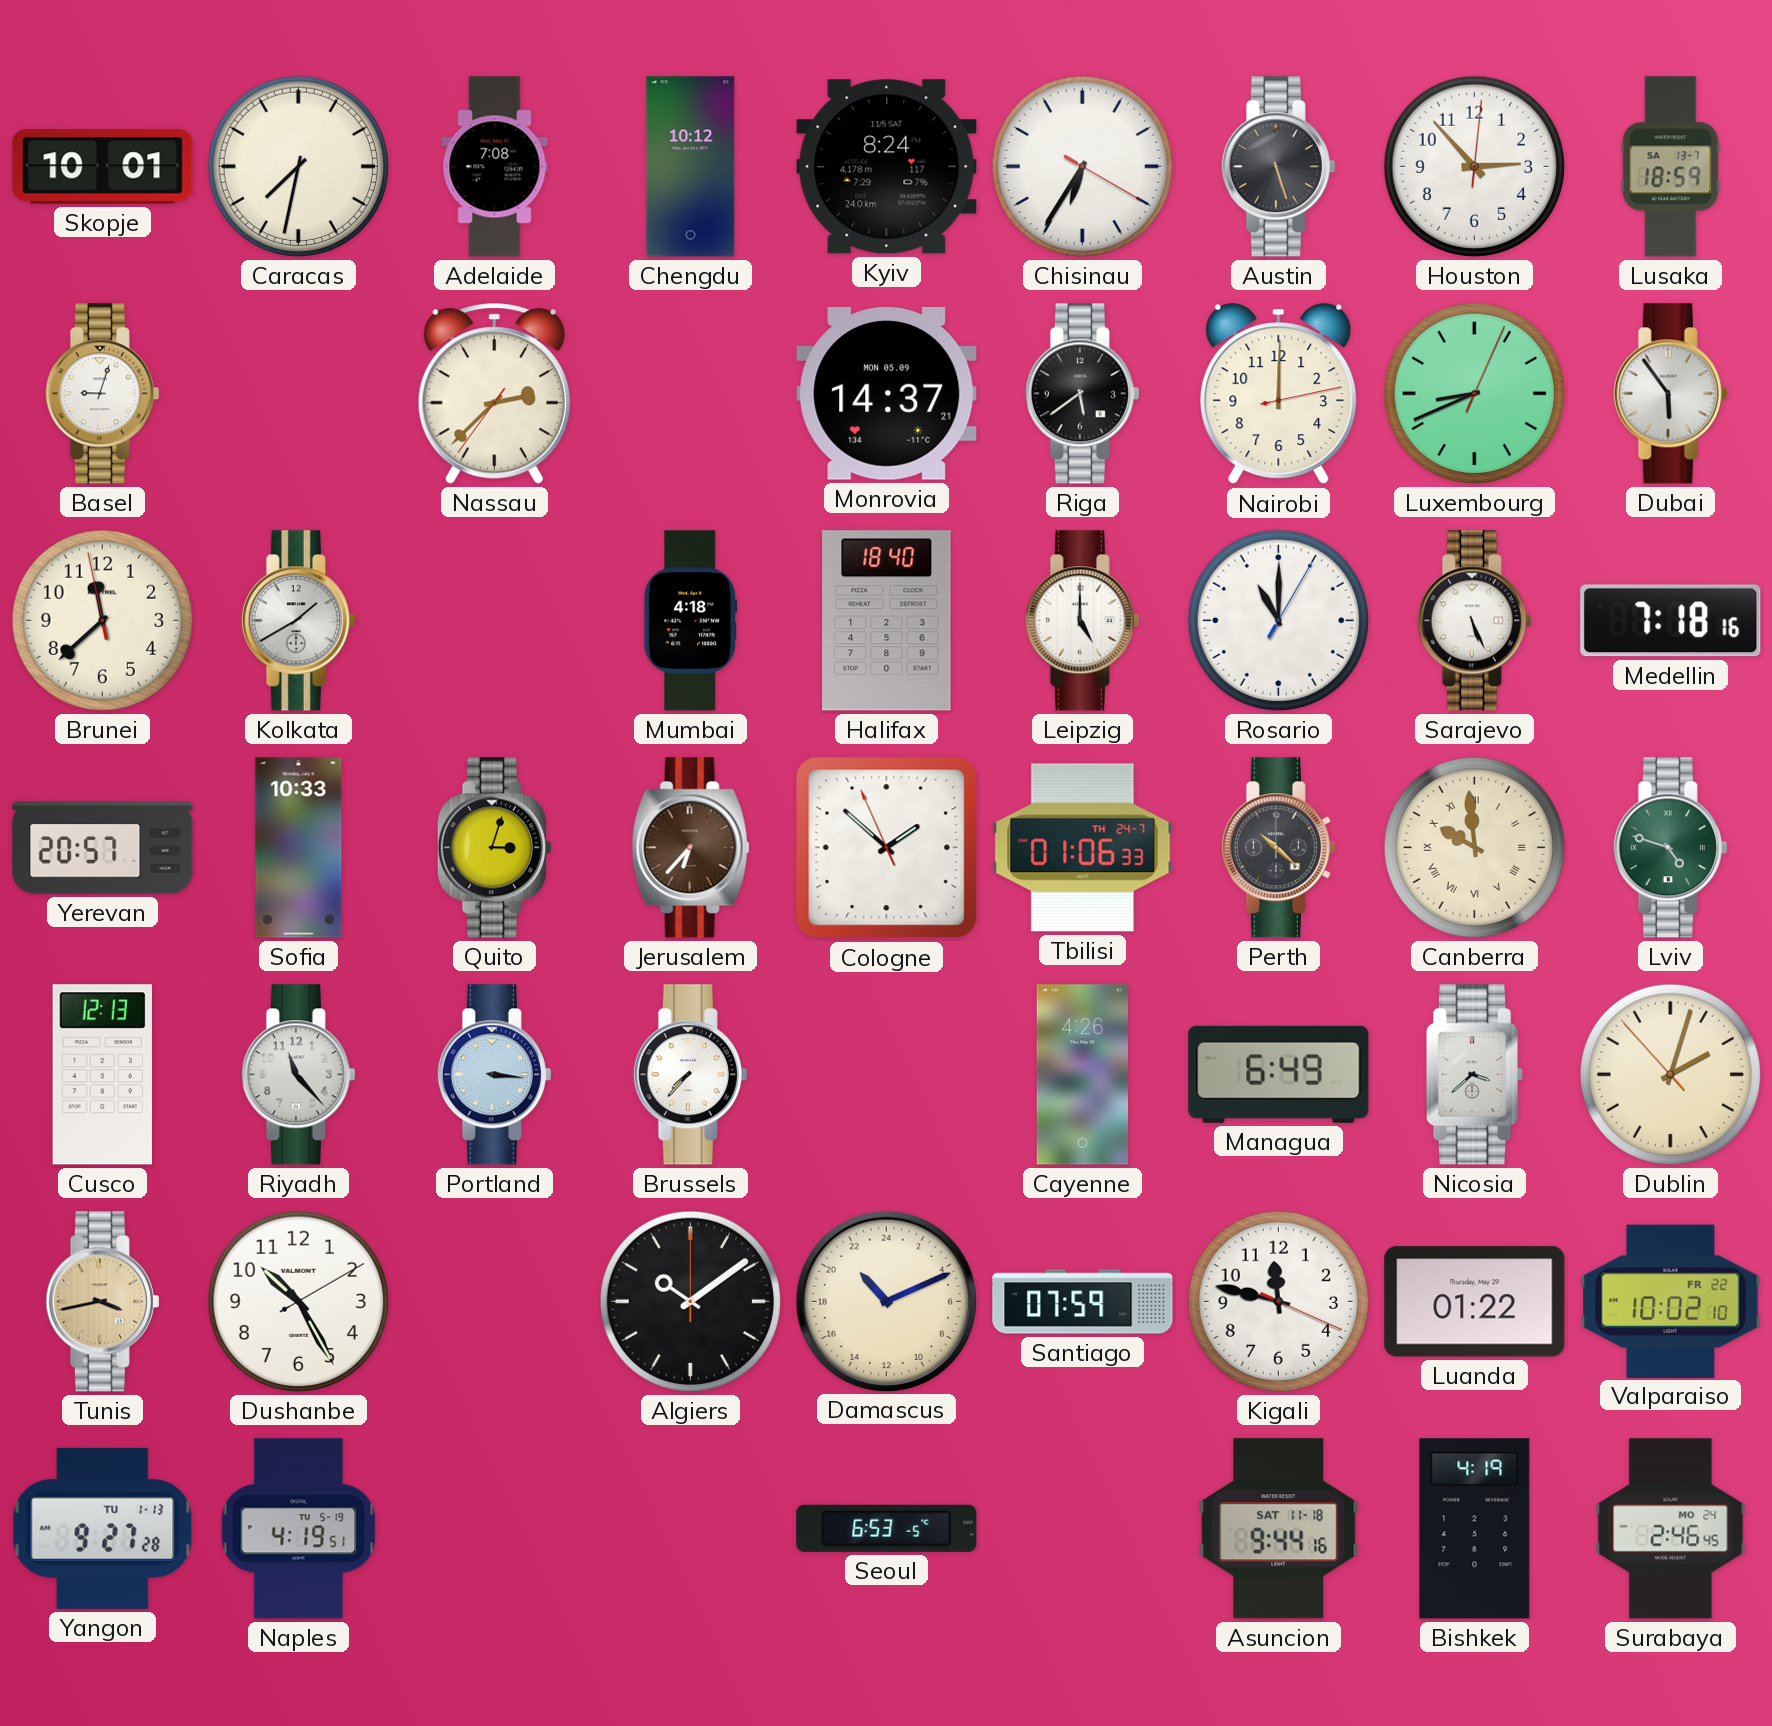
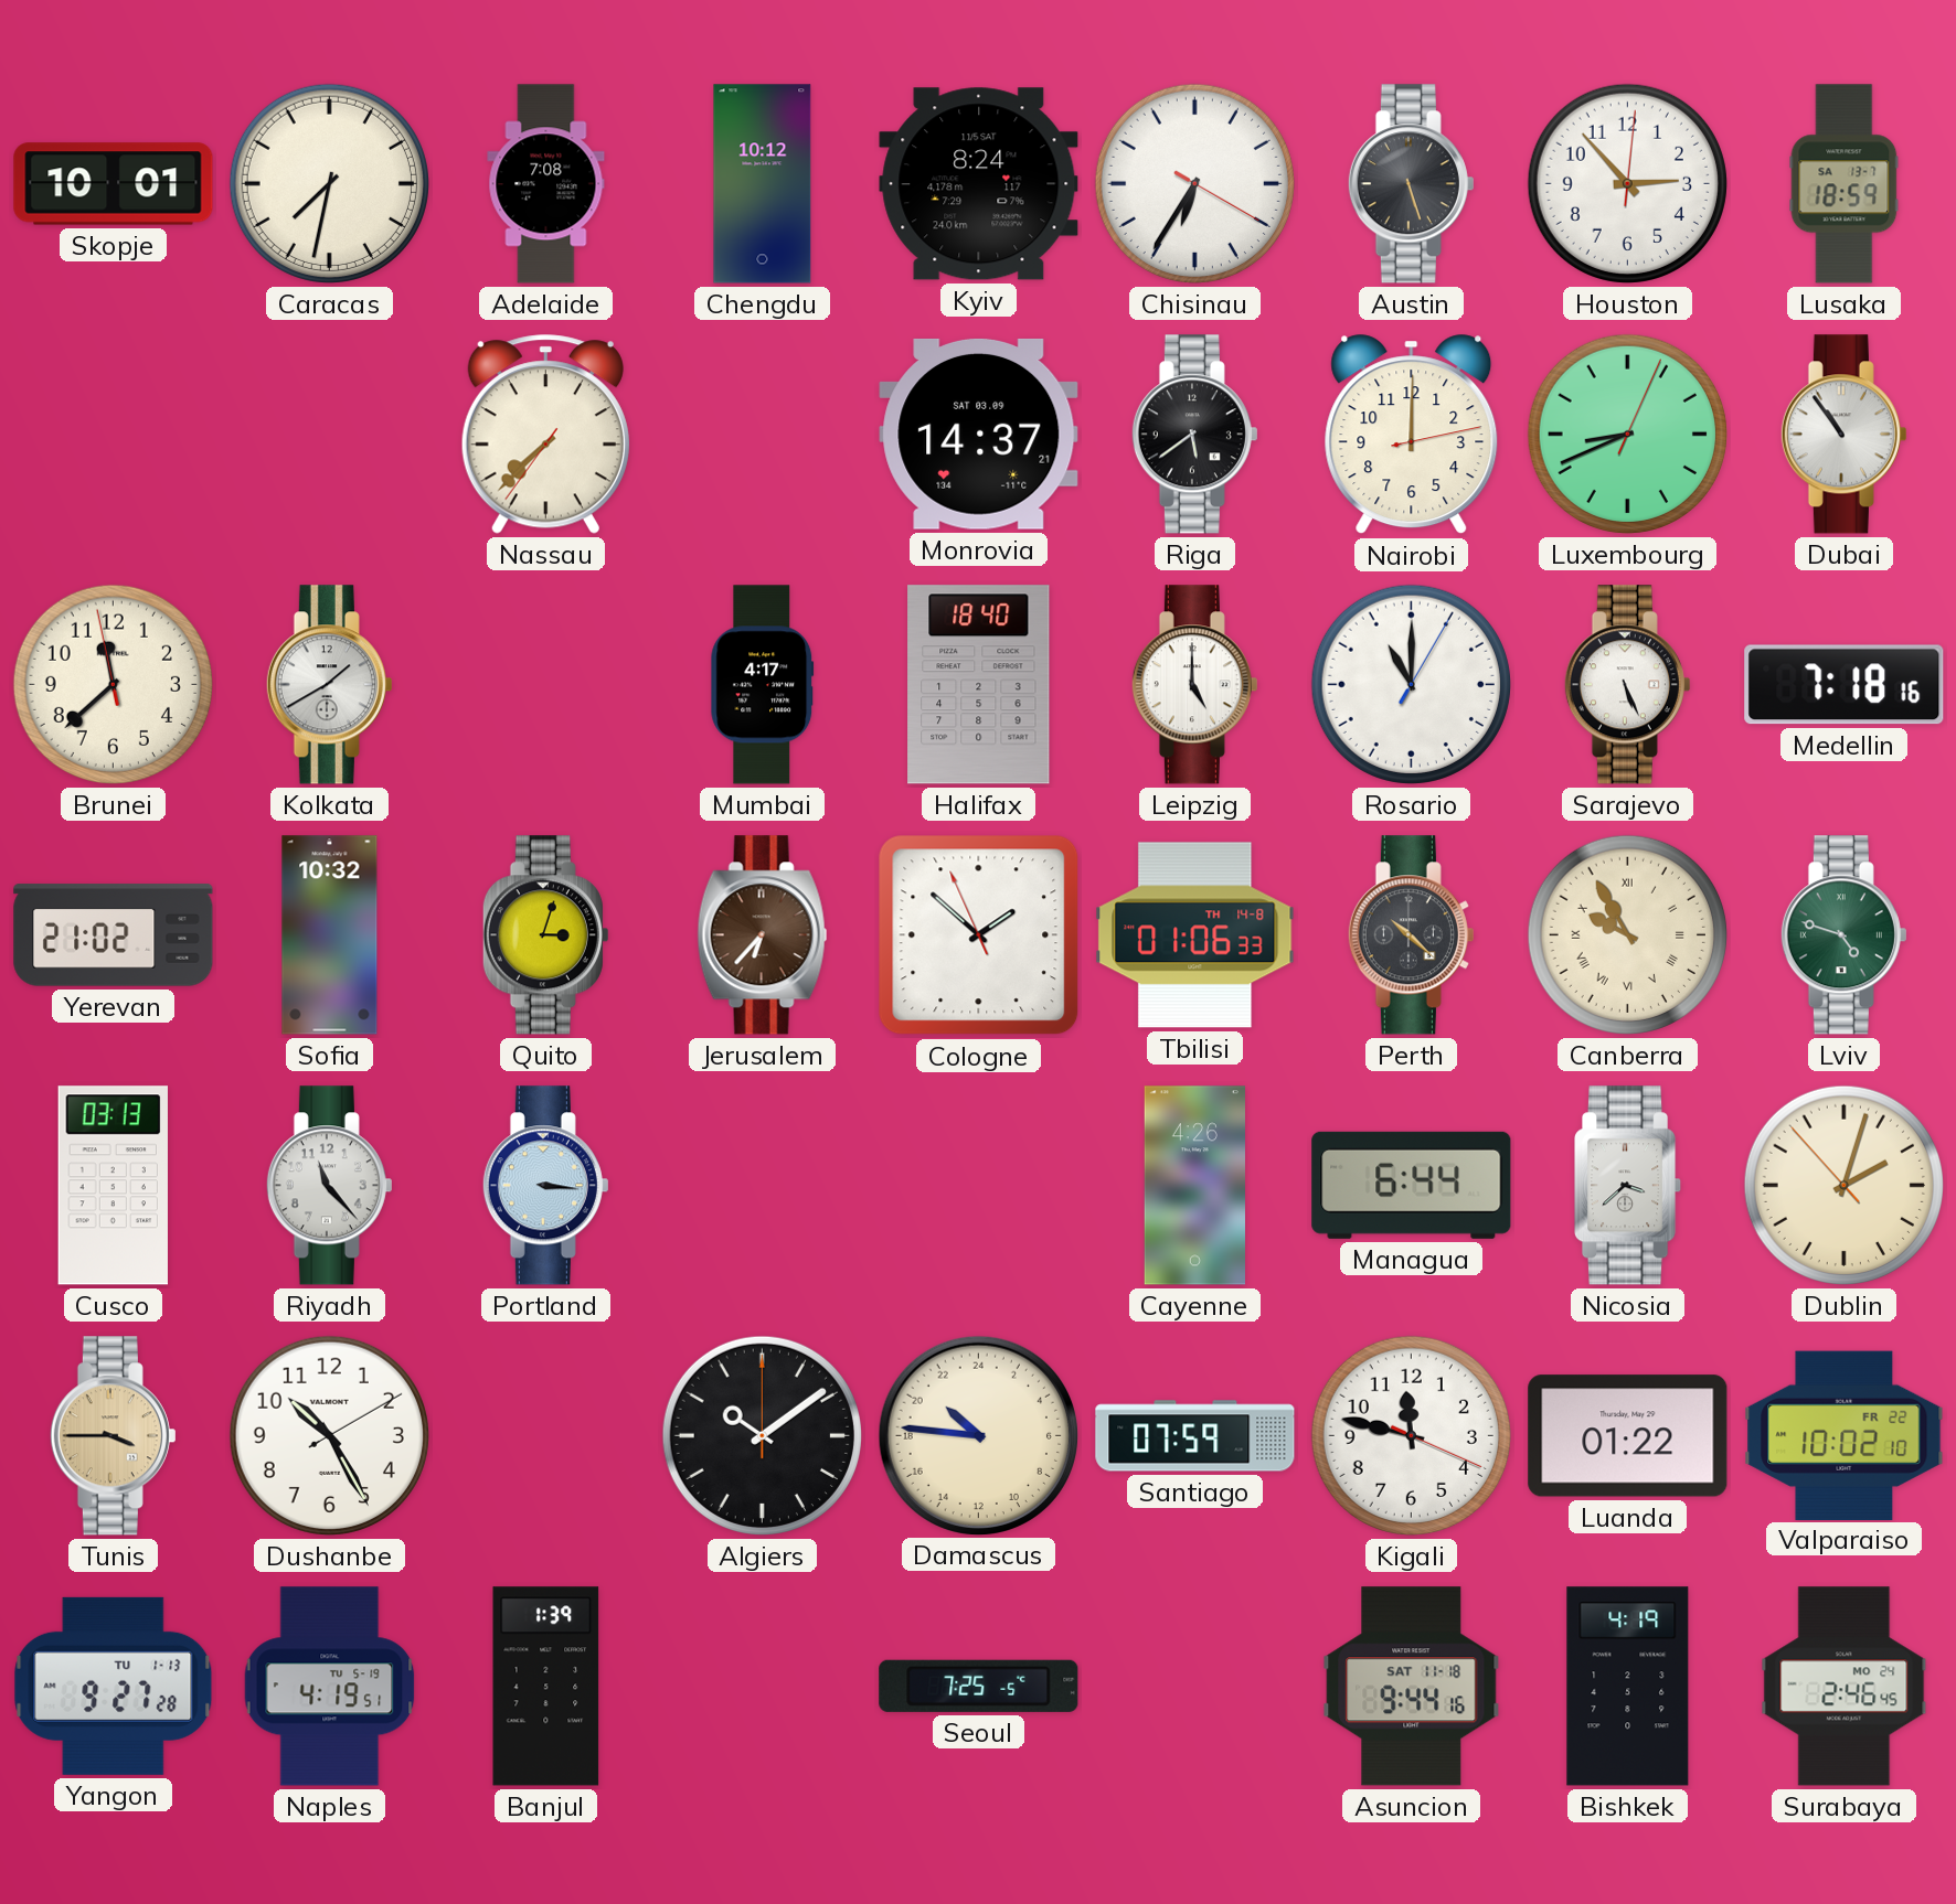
Basel: 9:03 -> none (102, 394)
Nassau: 2:37 -> 7:37 (545, 435)
Monrovia date: MON 05.09 -> SAT 03.09 (979, 434)
Dubai: 5:54 -> 10:54 (1843, 435)
Mumbai: 4:18 -> 4:17 (763, 685)
Yerevan: 20:57 -> 21:02 (114, 935)
Sofia: 10:33 -> 10:32 (330, 935)
Tbilisi date: TH 24-7 -> TH 14-8 (1195, 935)
Canberra: 9:59 -> 9:55 (1627, 934)
Cusco: 12:13 -> 03:13 (113, 1186)
Brussels: 7:37 -> none (690, 1075)
Managua: 6:49 -> 6:44 (1412, 1185)
Tunis: 3:43 -> 3:45 (113, 1436)
Damascus: 21:11 -> 20:46 (978, 1435)
Banjul: none -> 1:39 (546, 1687)
Seoul: 6:53 -> 7:25 (979, 1686)
